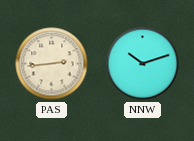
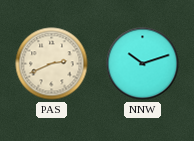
PAS: 2:44 -> 2:41 (52, 64)
